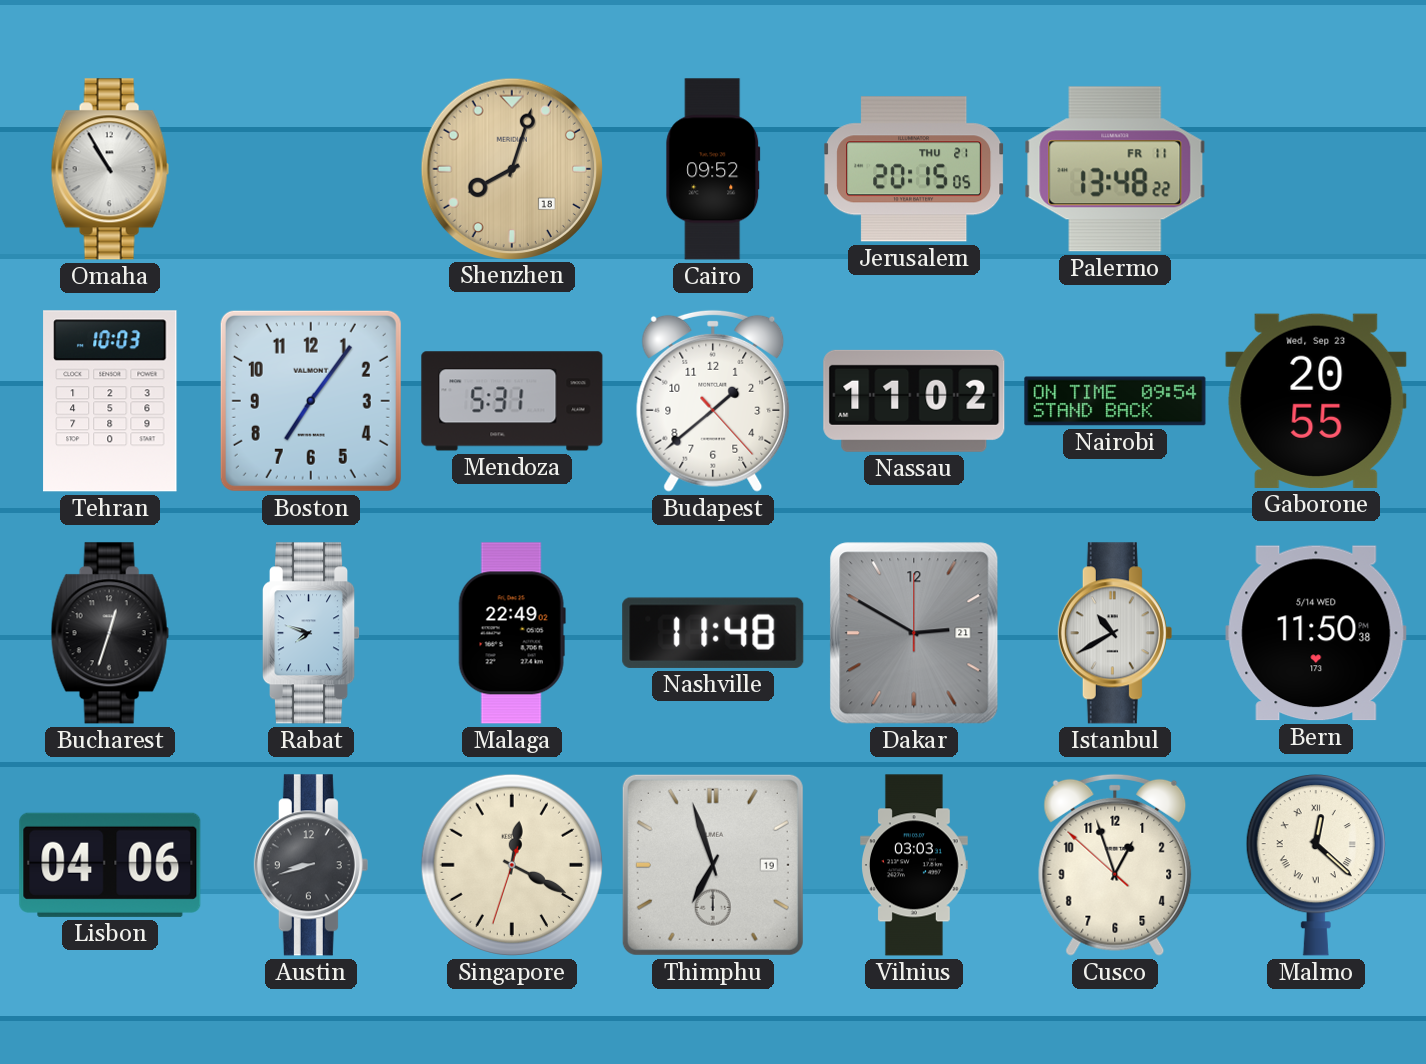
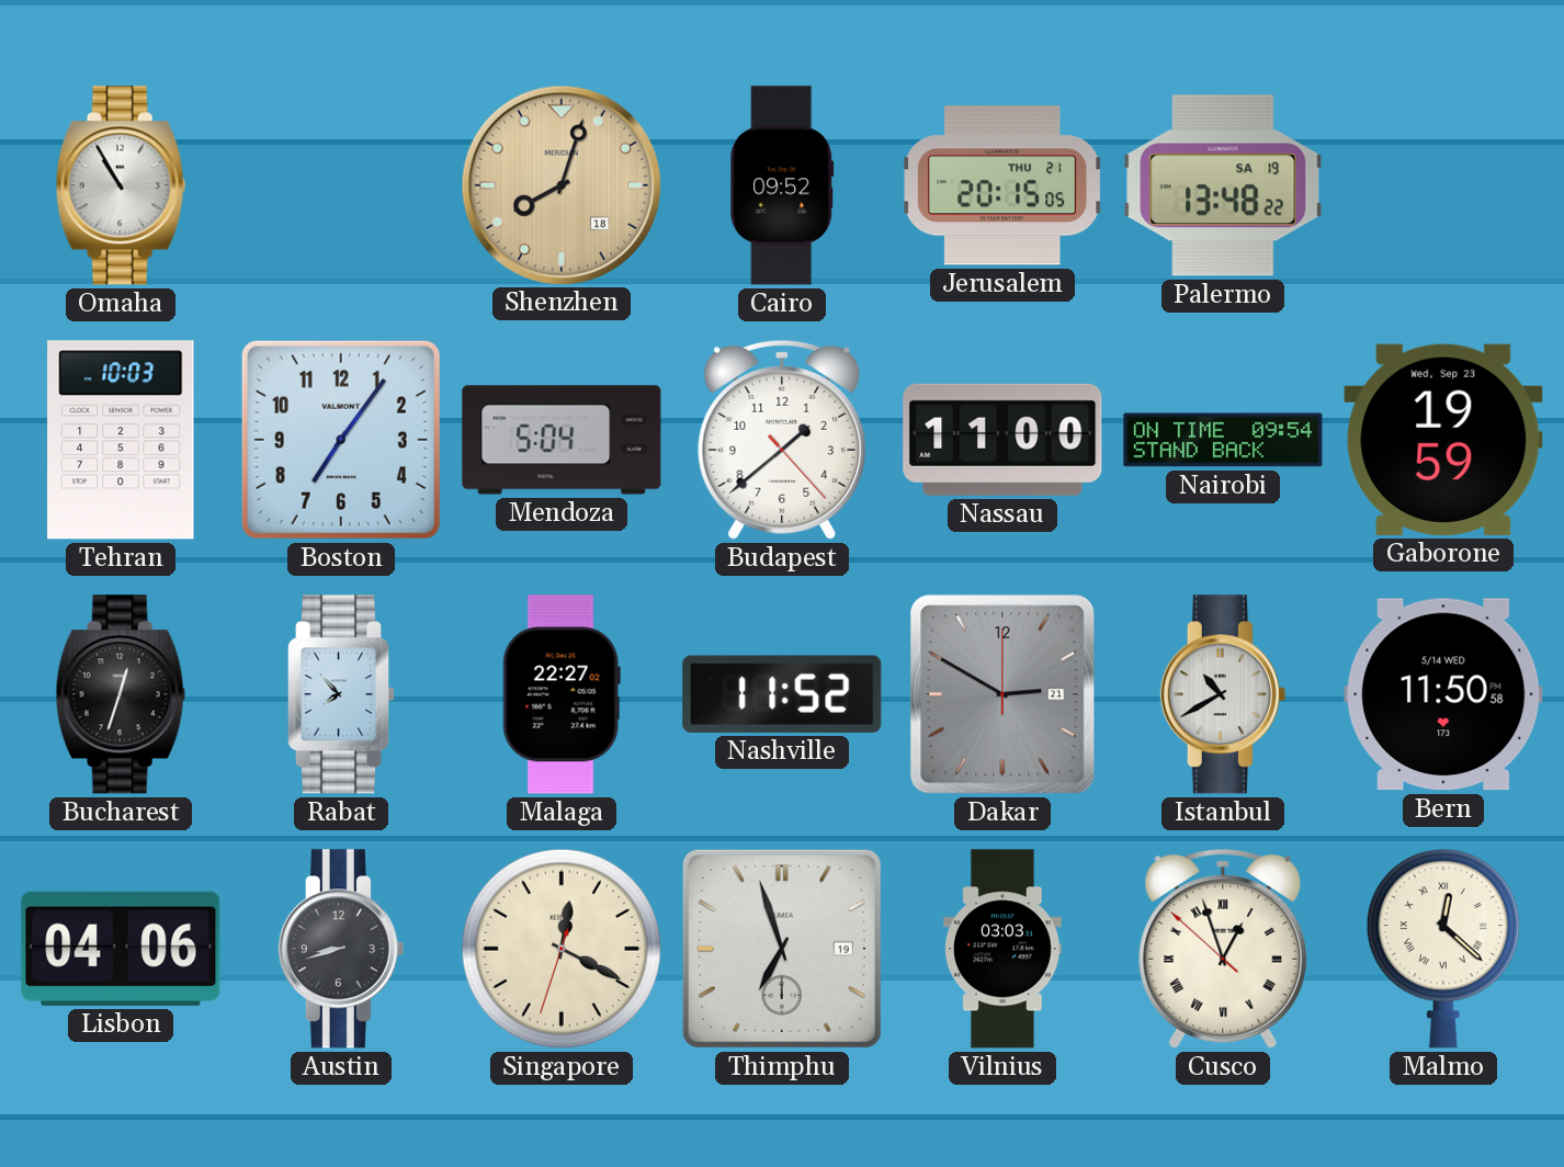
Palermo date: FR 11 -> SA 19 (1223, 185)
Mendoza: 5:31 -> 5:04 (562, 440)
Nassau: 11:02 -> 11:00 (1002, 440)
Gaborone: 20:55 -> 19:59 (1443, 440)
Rabat: 7:48 -> 7:53 (342, 694)
Malaga: 22:49 -> 22:27 (562, 694)
Nashville: 11:48 -> 11:52 (782, 694)
Bern: 11:50:38 -> 11:50:58 (1443, 694)
Cusco numerals: Arabic -> Roman (1223, 949)
